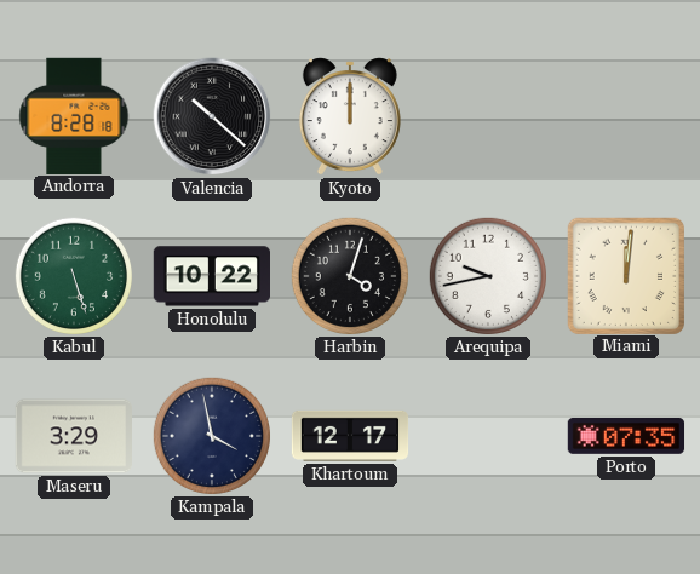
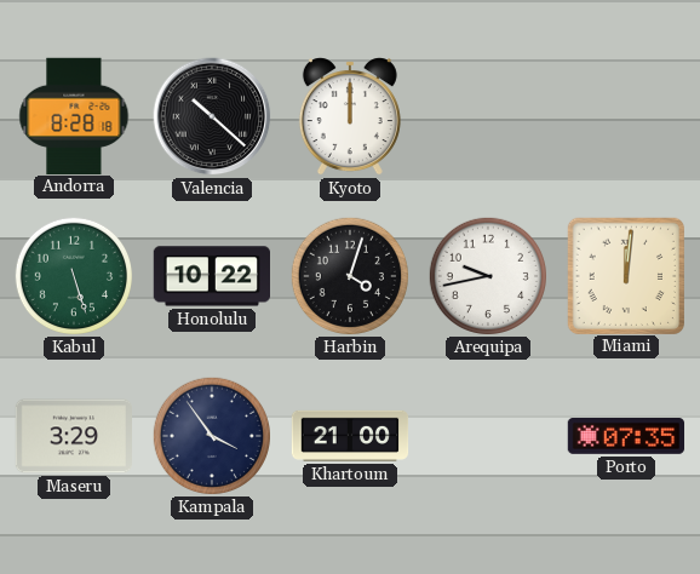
Kampala: 3:58 -> 3:54 (211, 435)
Khartoum: 12:17 -> 21:00 (350, 436)
